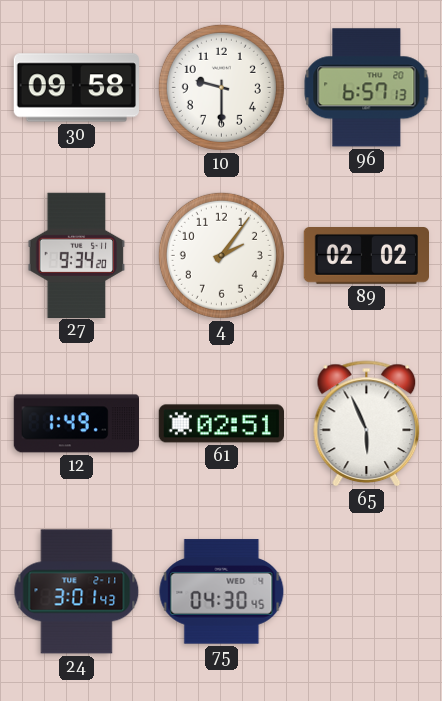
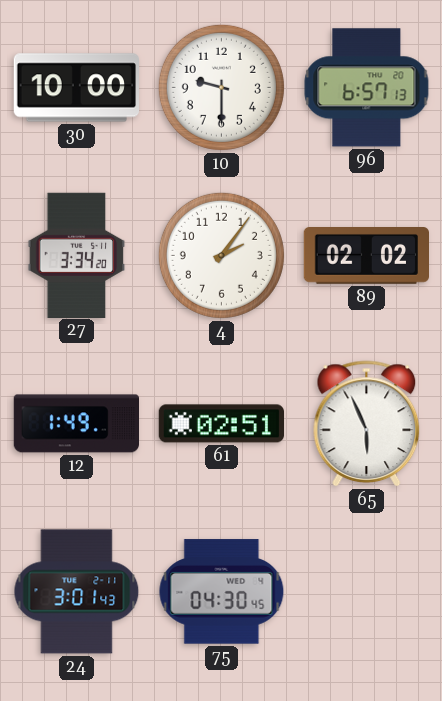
30: 09:58 -> 10:00 (76, 88)
27: 9:34 -> 3:34 (77, 255)
